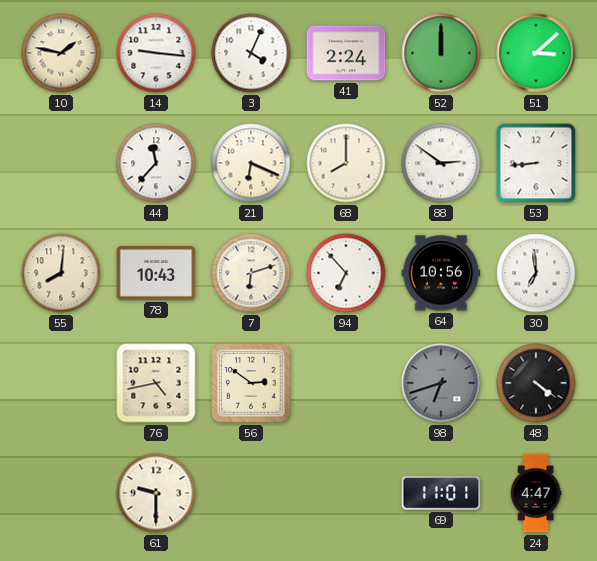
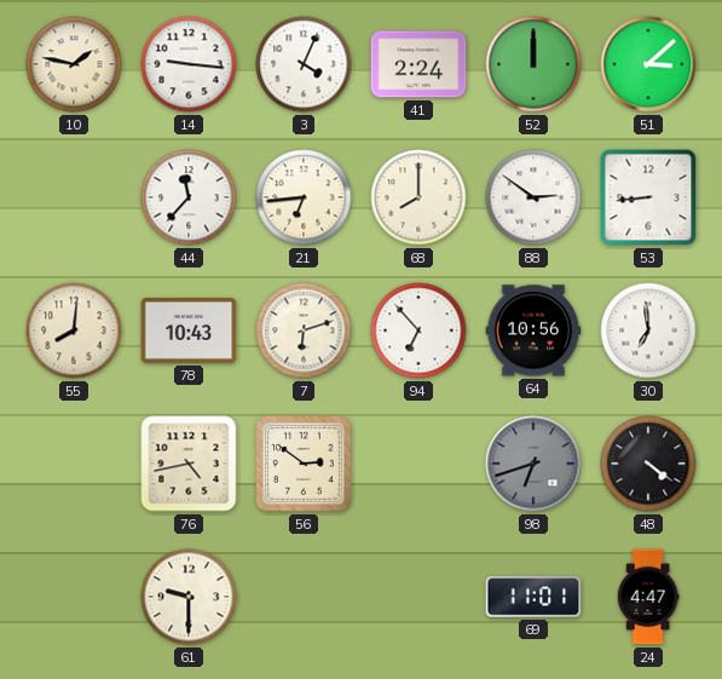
21: 6:19 -> 6:44 (304, 197)
